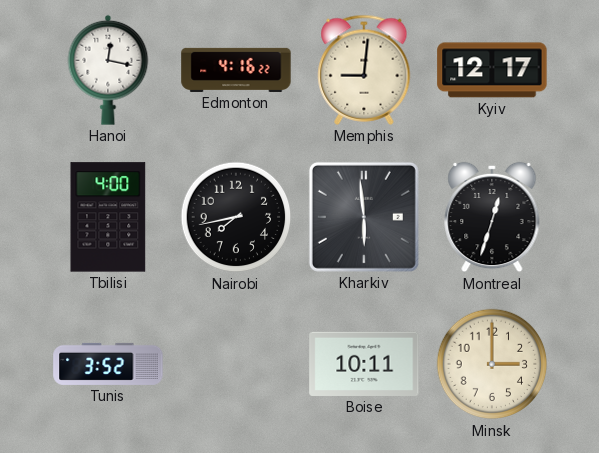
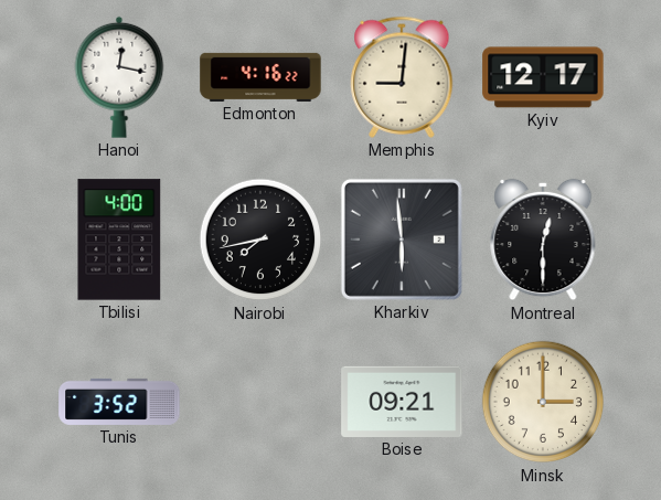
Montreal: 12:33 -> 12:30 (543, 240)
Boise: 10:11 -> 09:21 (402, 402)
